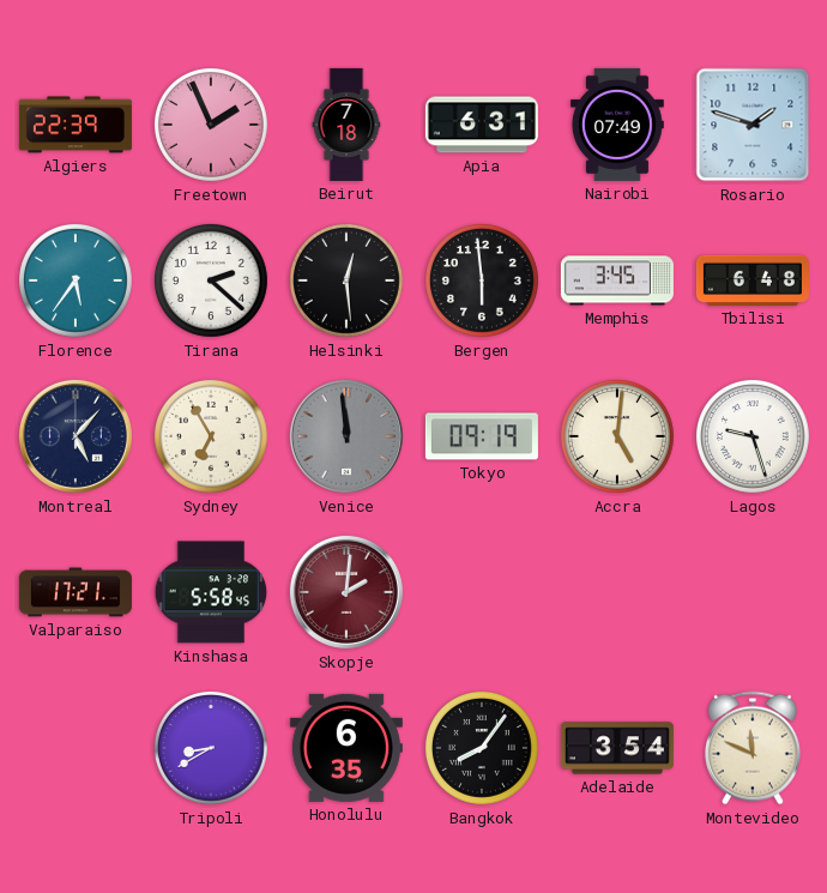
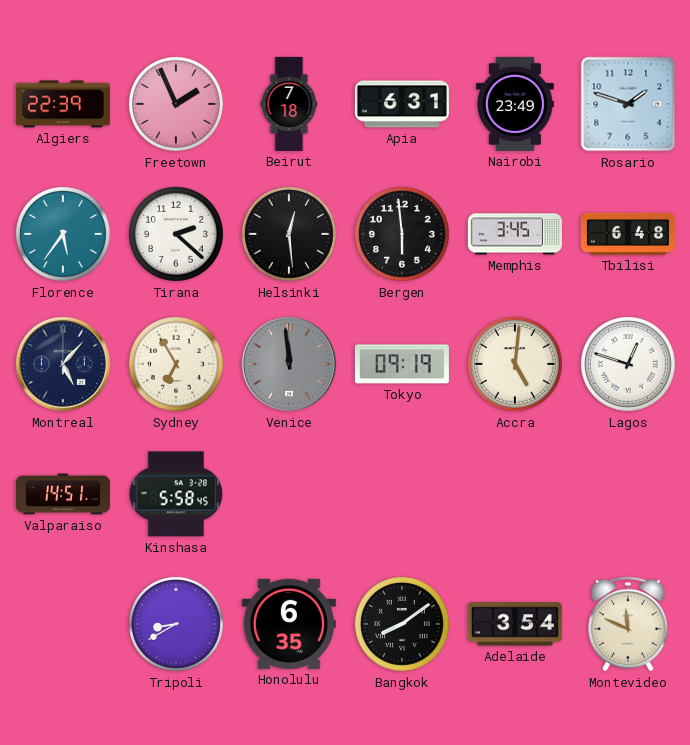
Nairobi: 07:49 -> 23:49 (515, 104)
Lagos: 9:27 -> 12:48 (628, 364)
Valparaiso: 17:21 -> 14:51 (63, 494)
Skopje: 2:01 -> none (346, 592)
Bangkok: 8:06 -> 8:09 (402, 624)
